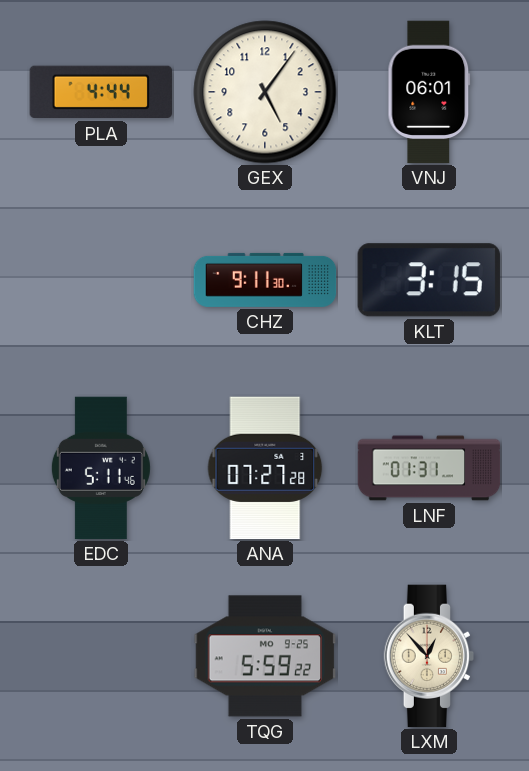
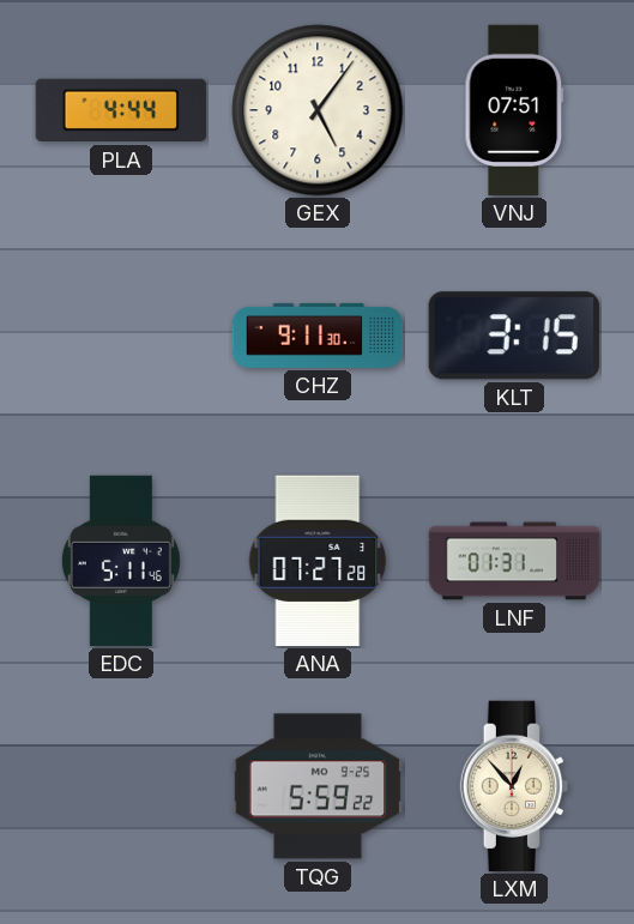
VNJ: 06:01 -> 07:51 (514, 110)
